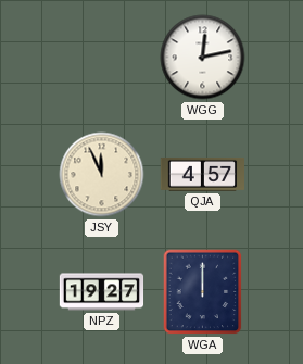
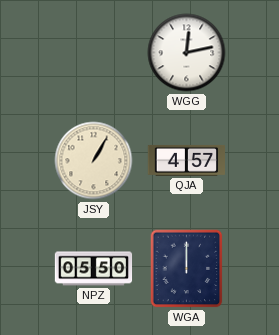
JSY: 11:56 -> 1:05 (94, 161)
NPZ: 19:27 -> 05:50 (94, 269)
